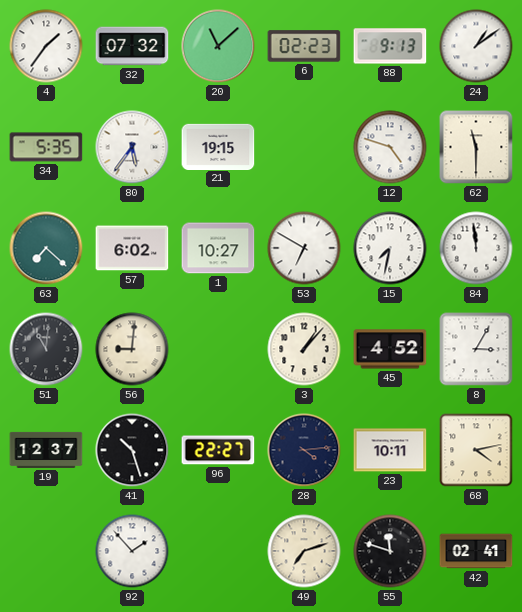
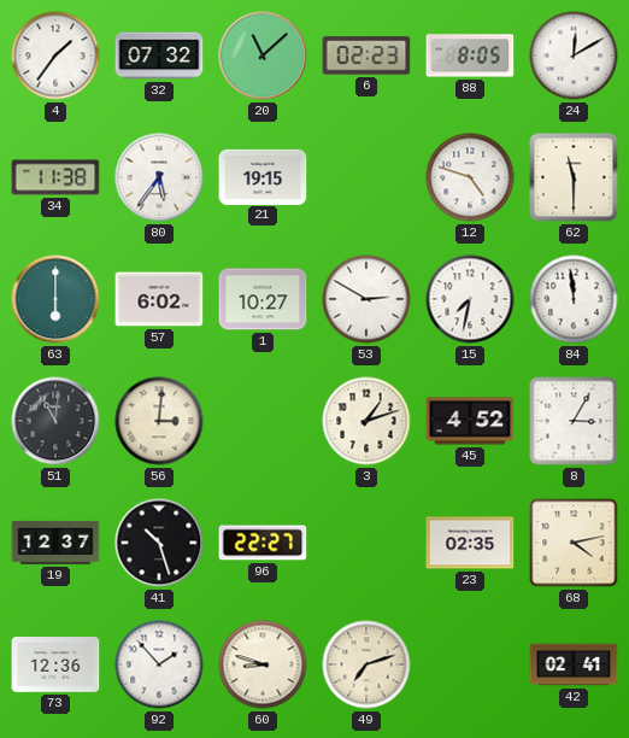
88: 9:13 -> 8:05 (470, 55)
24: 1:09 -> 12:10 (574, 55)
34: 5:35 -> 11:38 (55, 177)
63: 7:22 -> 6:00 (55, 299)
53: 6:50 -> 2:50 (366, 299)
56: 9:01 -> 3:01 (159, 421)
3: 1:07 -> 1:12 (366, 421)
28: 4:14 -> none (304, 450)
23: 10:11 -> 02:35 (470, 543)
73: none -> 12:36 (55, 666)
60: none -> 8:48 (263, 664)
55: 11:48 -> none (390, 551)
